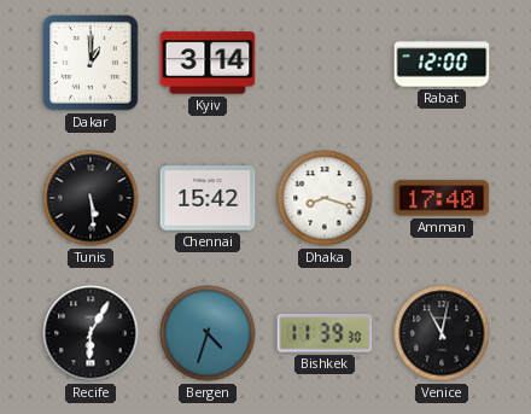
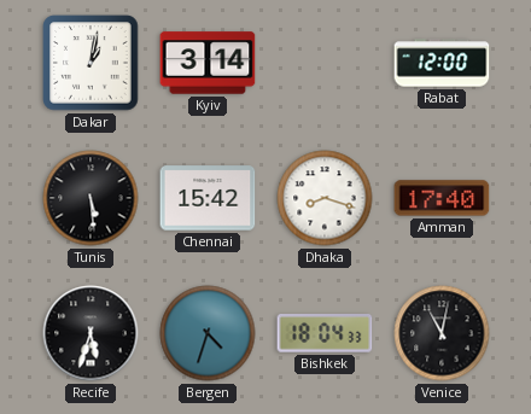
Dakar: 1:00 -> 1:02 (91, 63)
Recife: 6:05 -> 5:33 (91, 333)
Bishkek: 11:39 -> 18:04 (325, 333)
